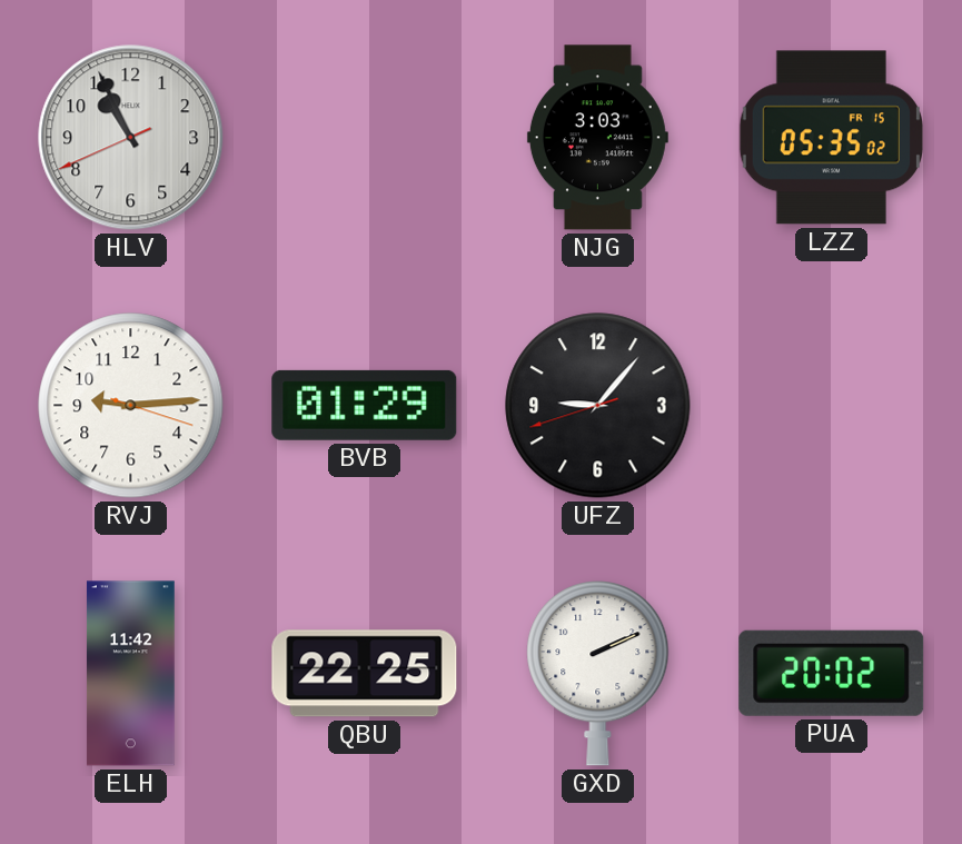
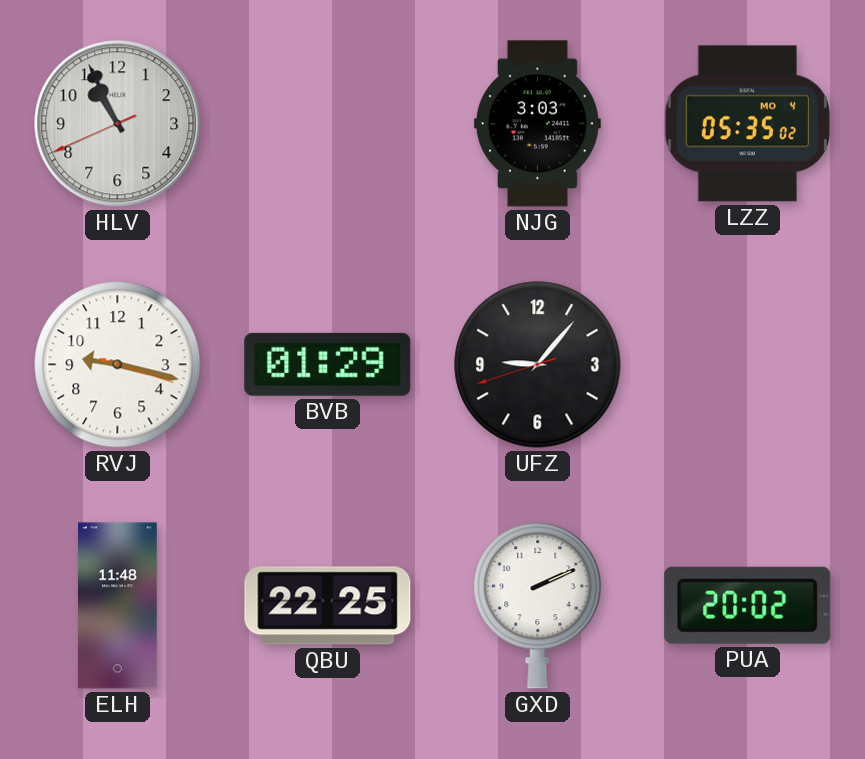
LZZ date: FR 15 -> MO 4 (747, 124)
RVJ: 9:14 -> 9:17 (118, 365)
ELH: 11:42 -> 11:48 (117, 606)
